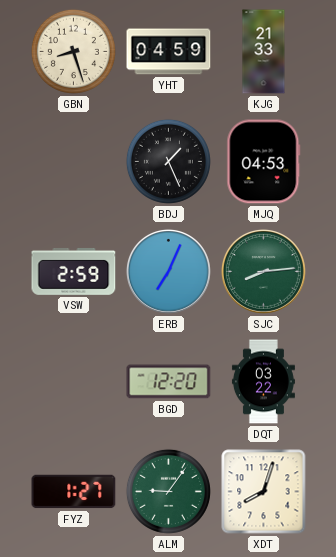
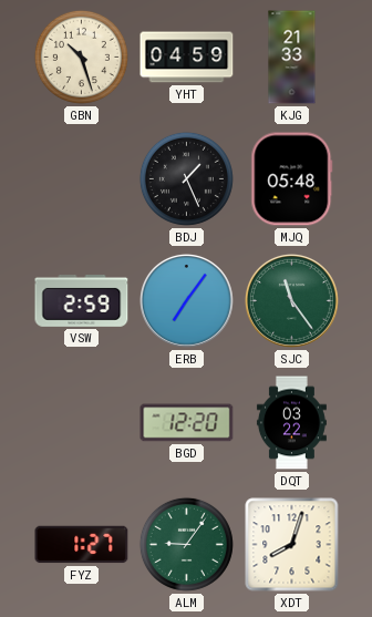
GBN: 8:27 -> 10:27 (81, 56)
MJQ: 04:53 -> 05:48 (292, 179)
ERB: 7:04 -> 7:06 (186, 300)
SJC: 8:14 -> 11:24 (291, 300)
